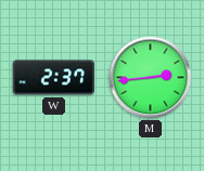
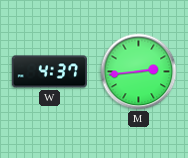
W: 2:37 -> 4:37 (49, 72)
